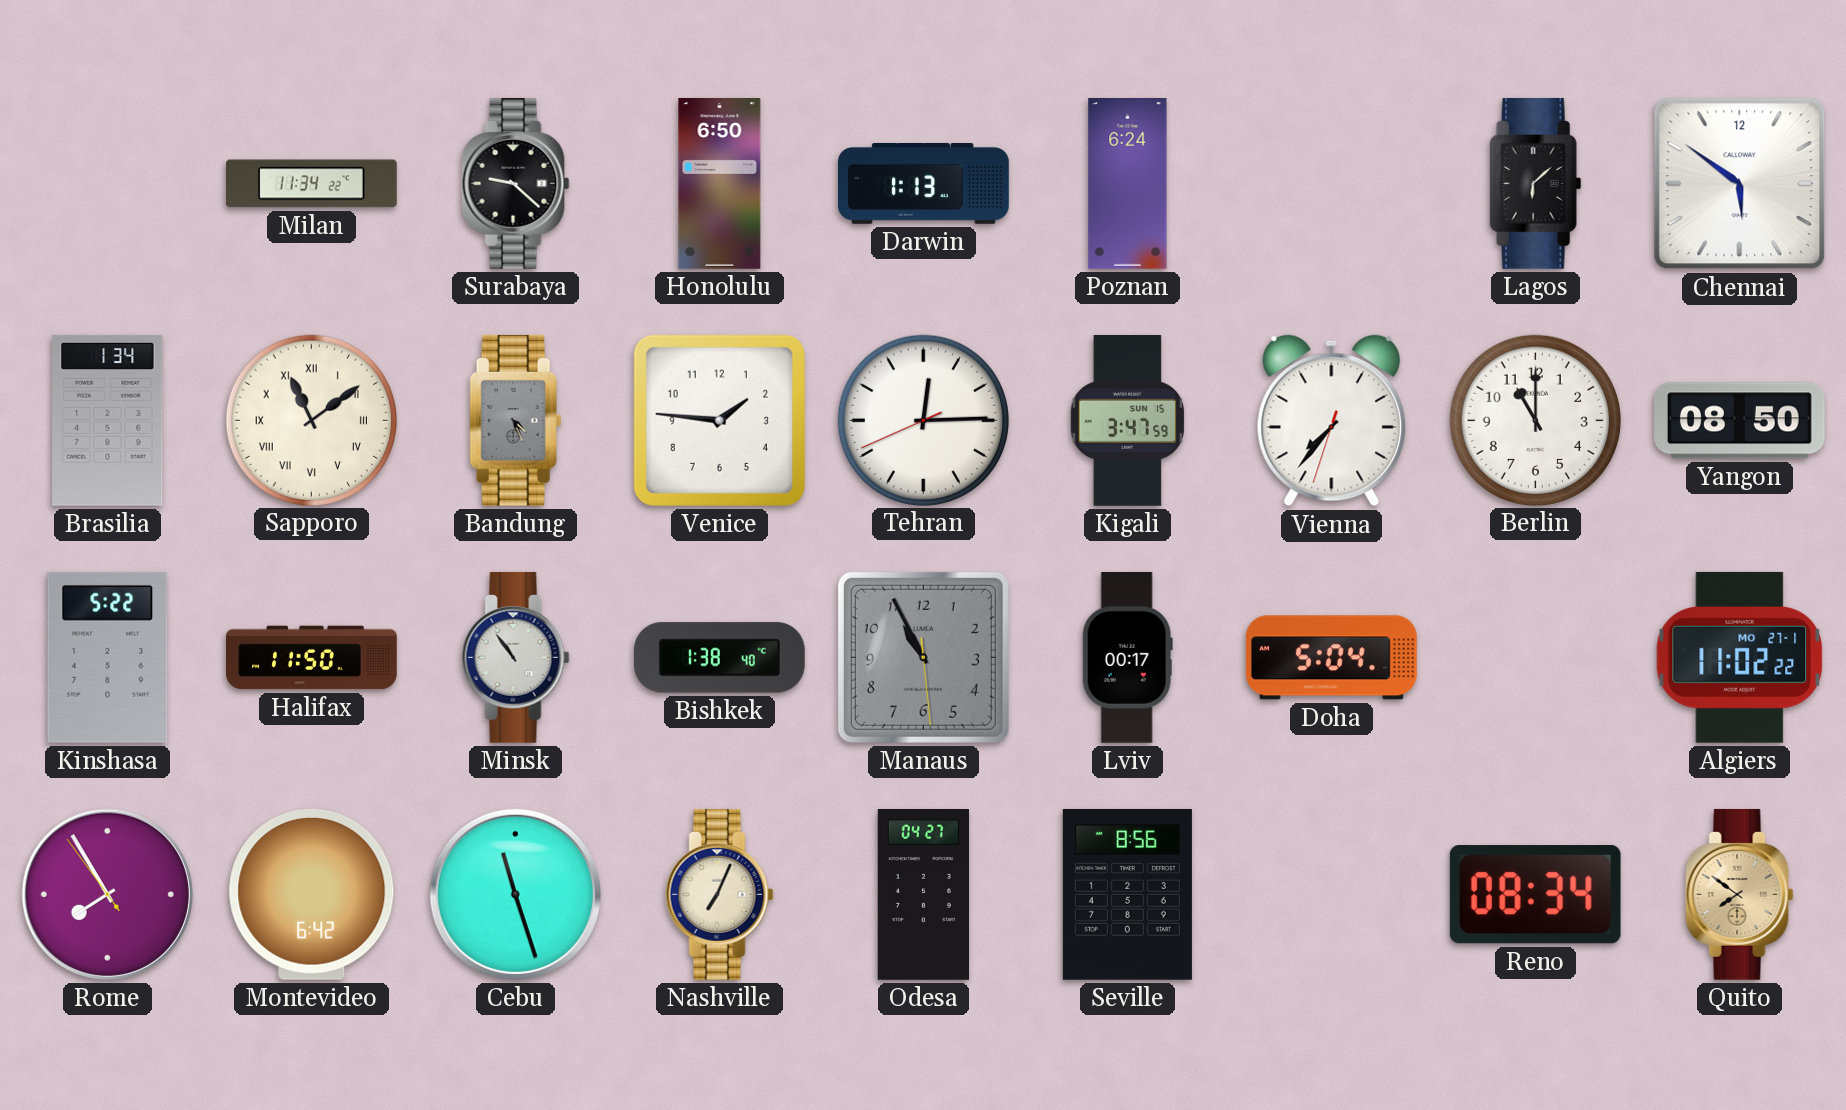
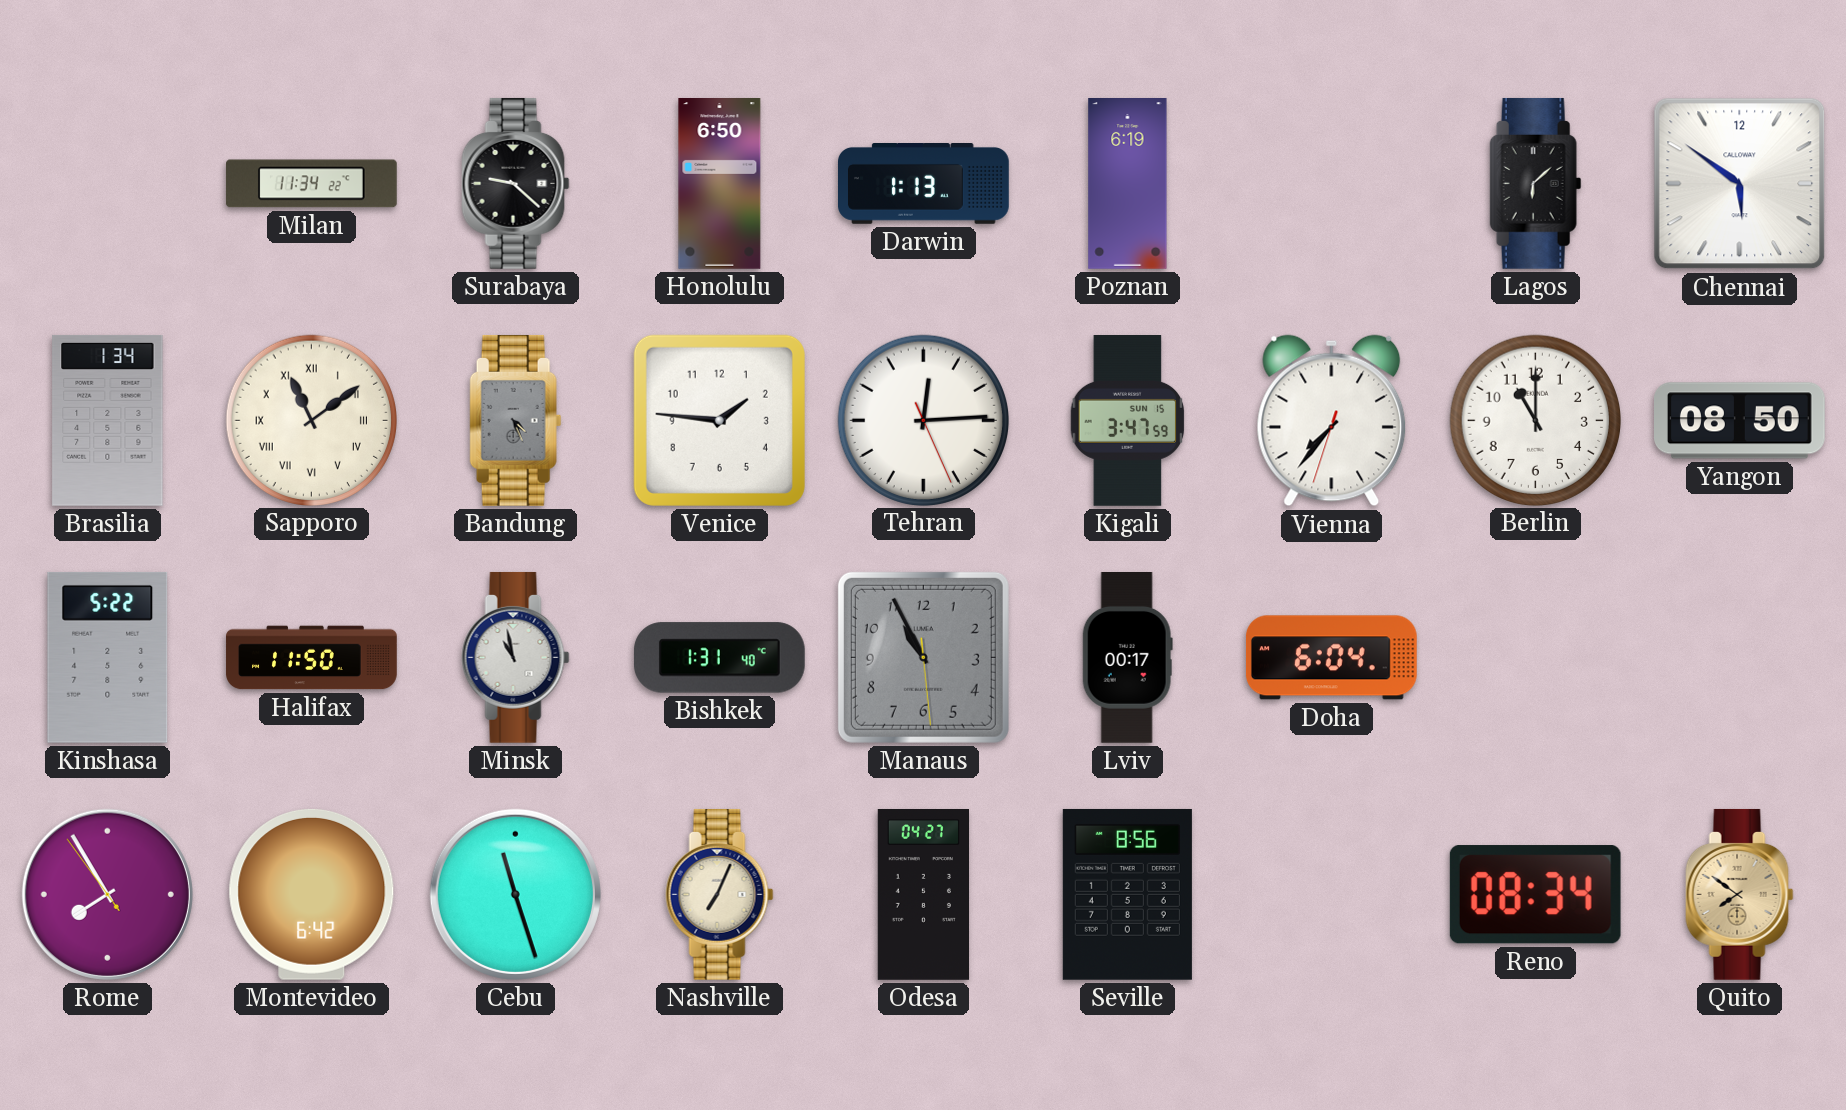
Poznan: 6:24 -> 6:19 (1128, 184)
Tehran: 12:14:41 -> 12:14:26 (923, 420)
Minsk: 10:54 -> 10:58 (516, 657)
Bishkek: 1:38 -> 1:31 (719, 658)
Doha: 5:04 -> 6:04 (1331, 658)
Algiers: 11:02 -> none (1740, 657)
